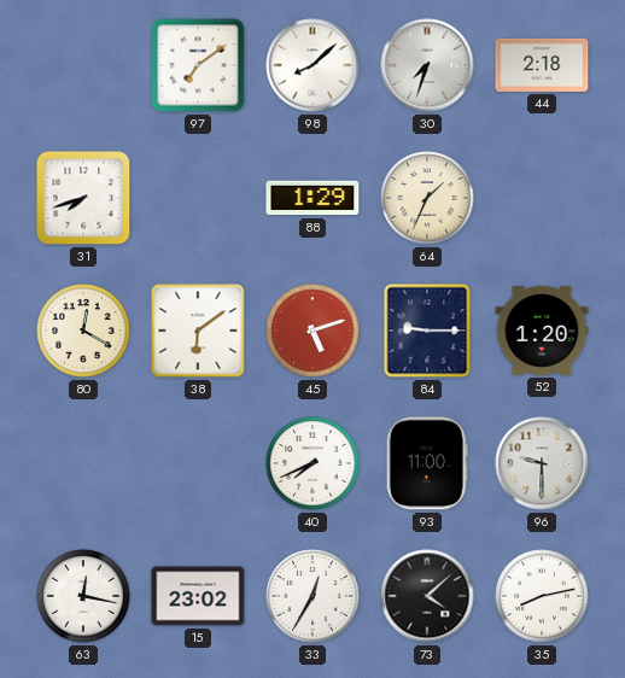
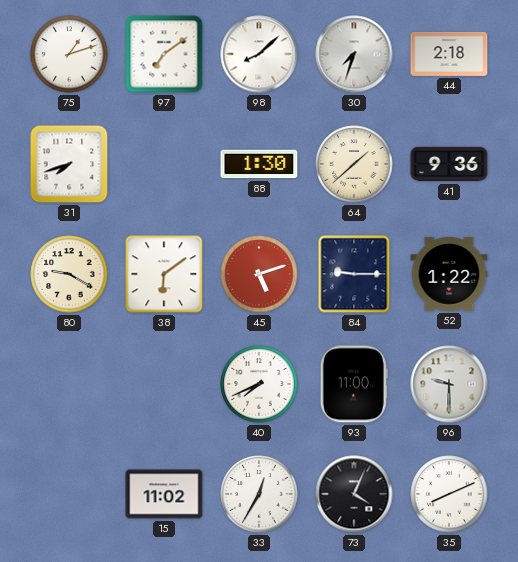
75: none -> 1:12 (69, 54)
88: 1:29 -> 1:30 (259, 164)
64: 1:34 -> 1:38 (354, 164)
41: none -> 9:36 (449, 164)
80: 12:20 -> 9:20 (69, 274)
52: 1:20 -> 1:22 (449, 274)
63: 12:17 -> none (83, 596)
15: 23:02 -> 11:02 (164, 494)
73: 4:08 -> 4:04 (354, 494)
35: 8:13 -> 8:11 (449, 494)
